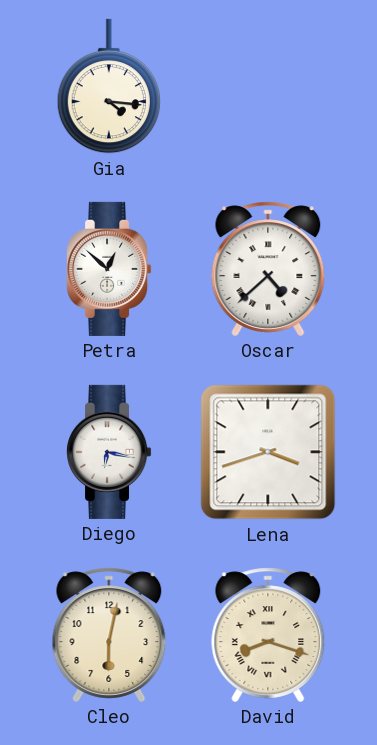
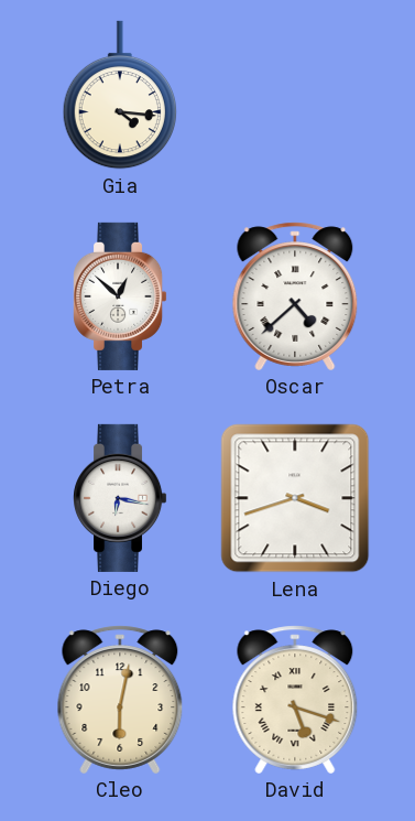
David: 8:18 -> 5:18 (295, 700)
